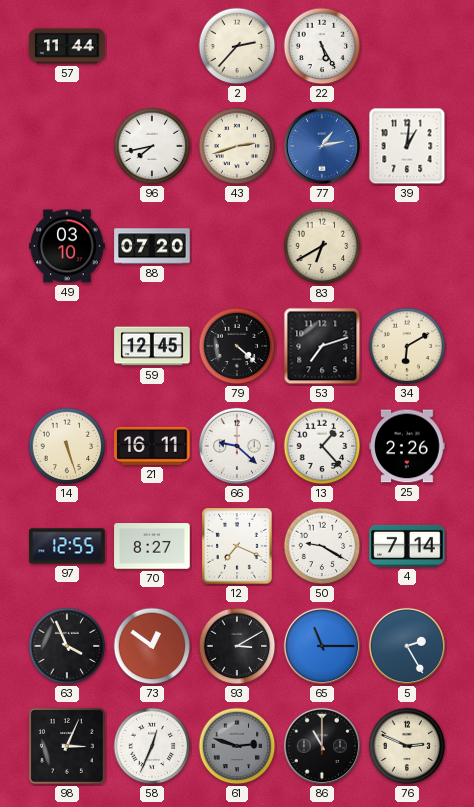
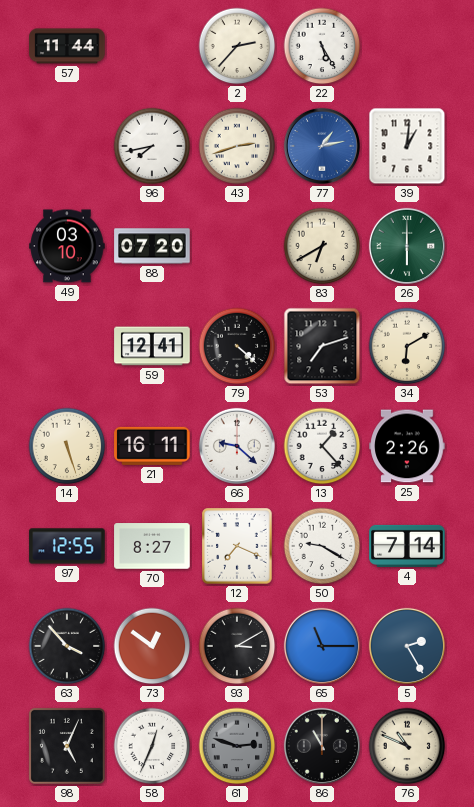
26: none -> 6:00 (407, 246)
59: 12:45 -> 12:41 (152, 346)
63: 3:56 -> 3:53 (67, 646)
98: 3:04 -> 5:04 (67, 746)
76: 2:49 -> 10:49 (407, 746)
